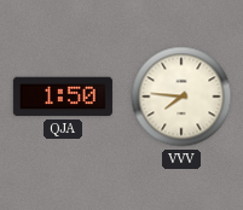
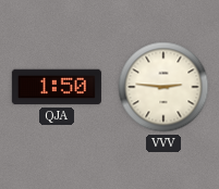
VVV: 7:46 -> 2:46 (163, 87)
